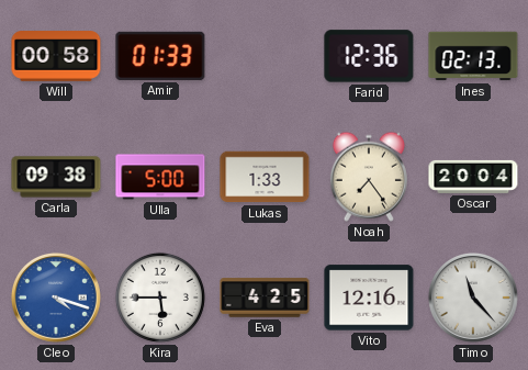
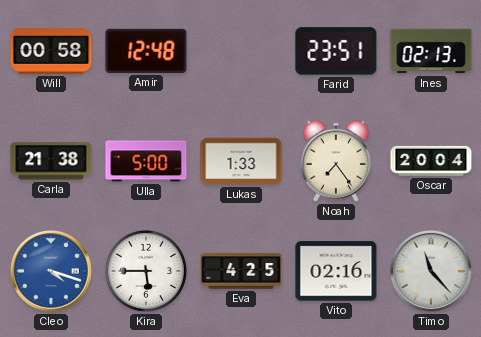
Amir: 01:33 -> 12:48 (146, 51)
Farid: 12:36 -> 23:51 (336, 51)
Carla: 09:38 -> 21:38 (51, 161)
Vito: 12:16 -> 02:16 (336, 271)
